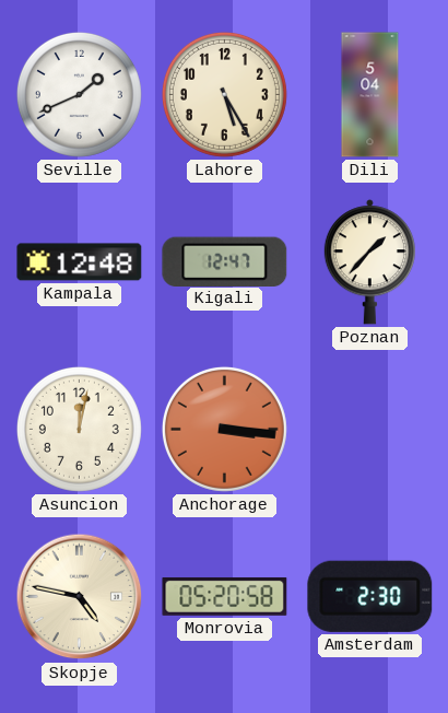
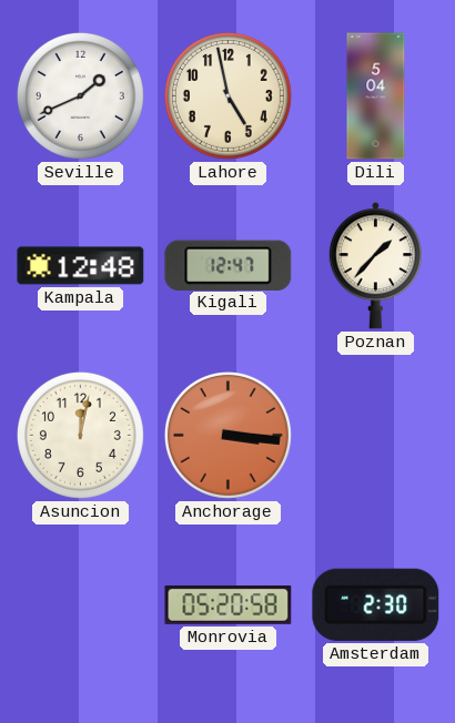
Lahore: 5:25 -> 4:58 (228, 95)
Skopje: 4:47 -> none (80, 597)
